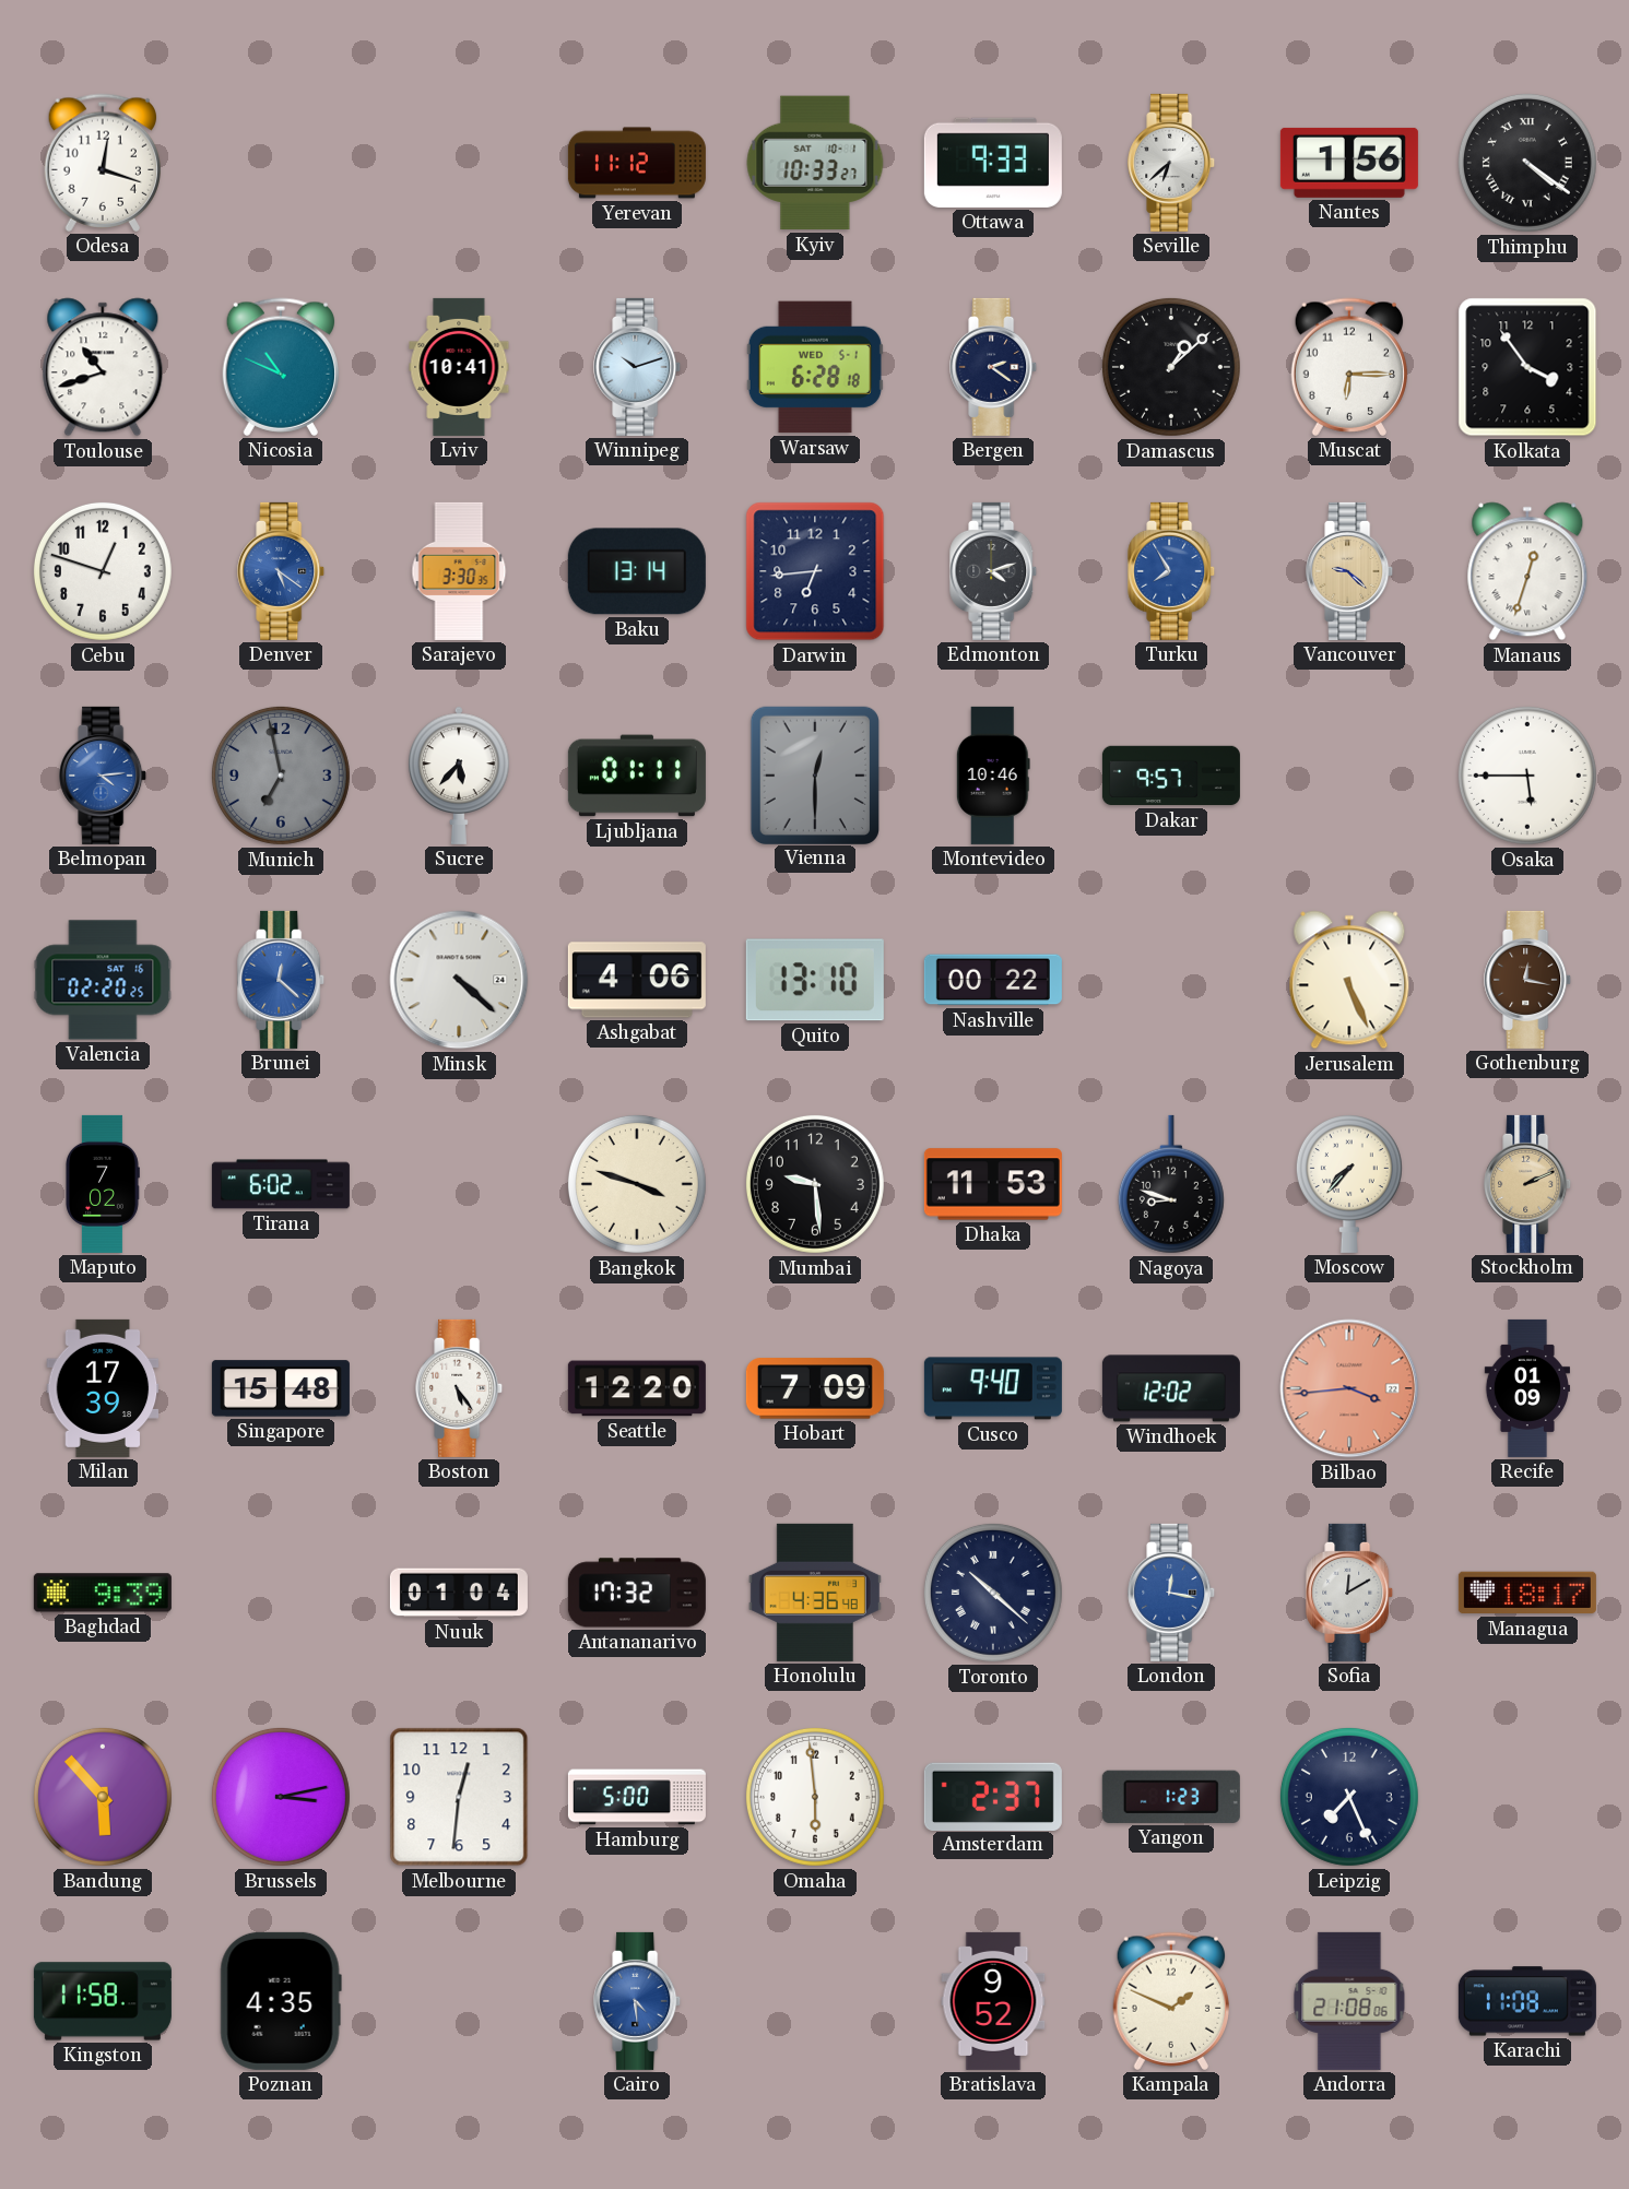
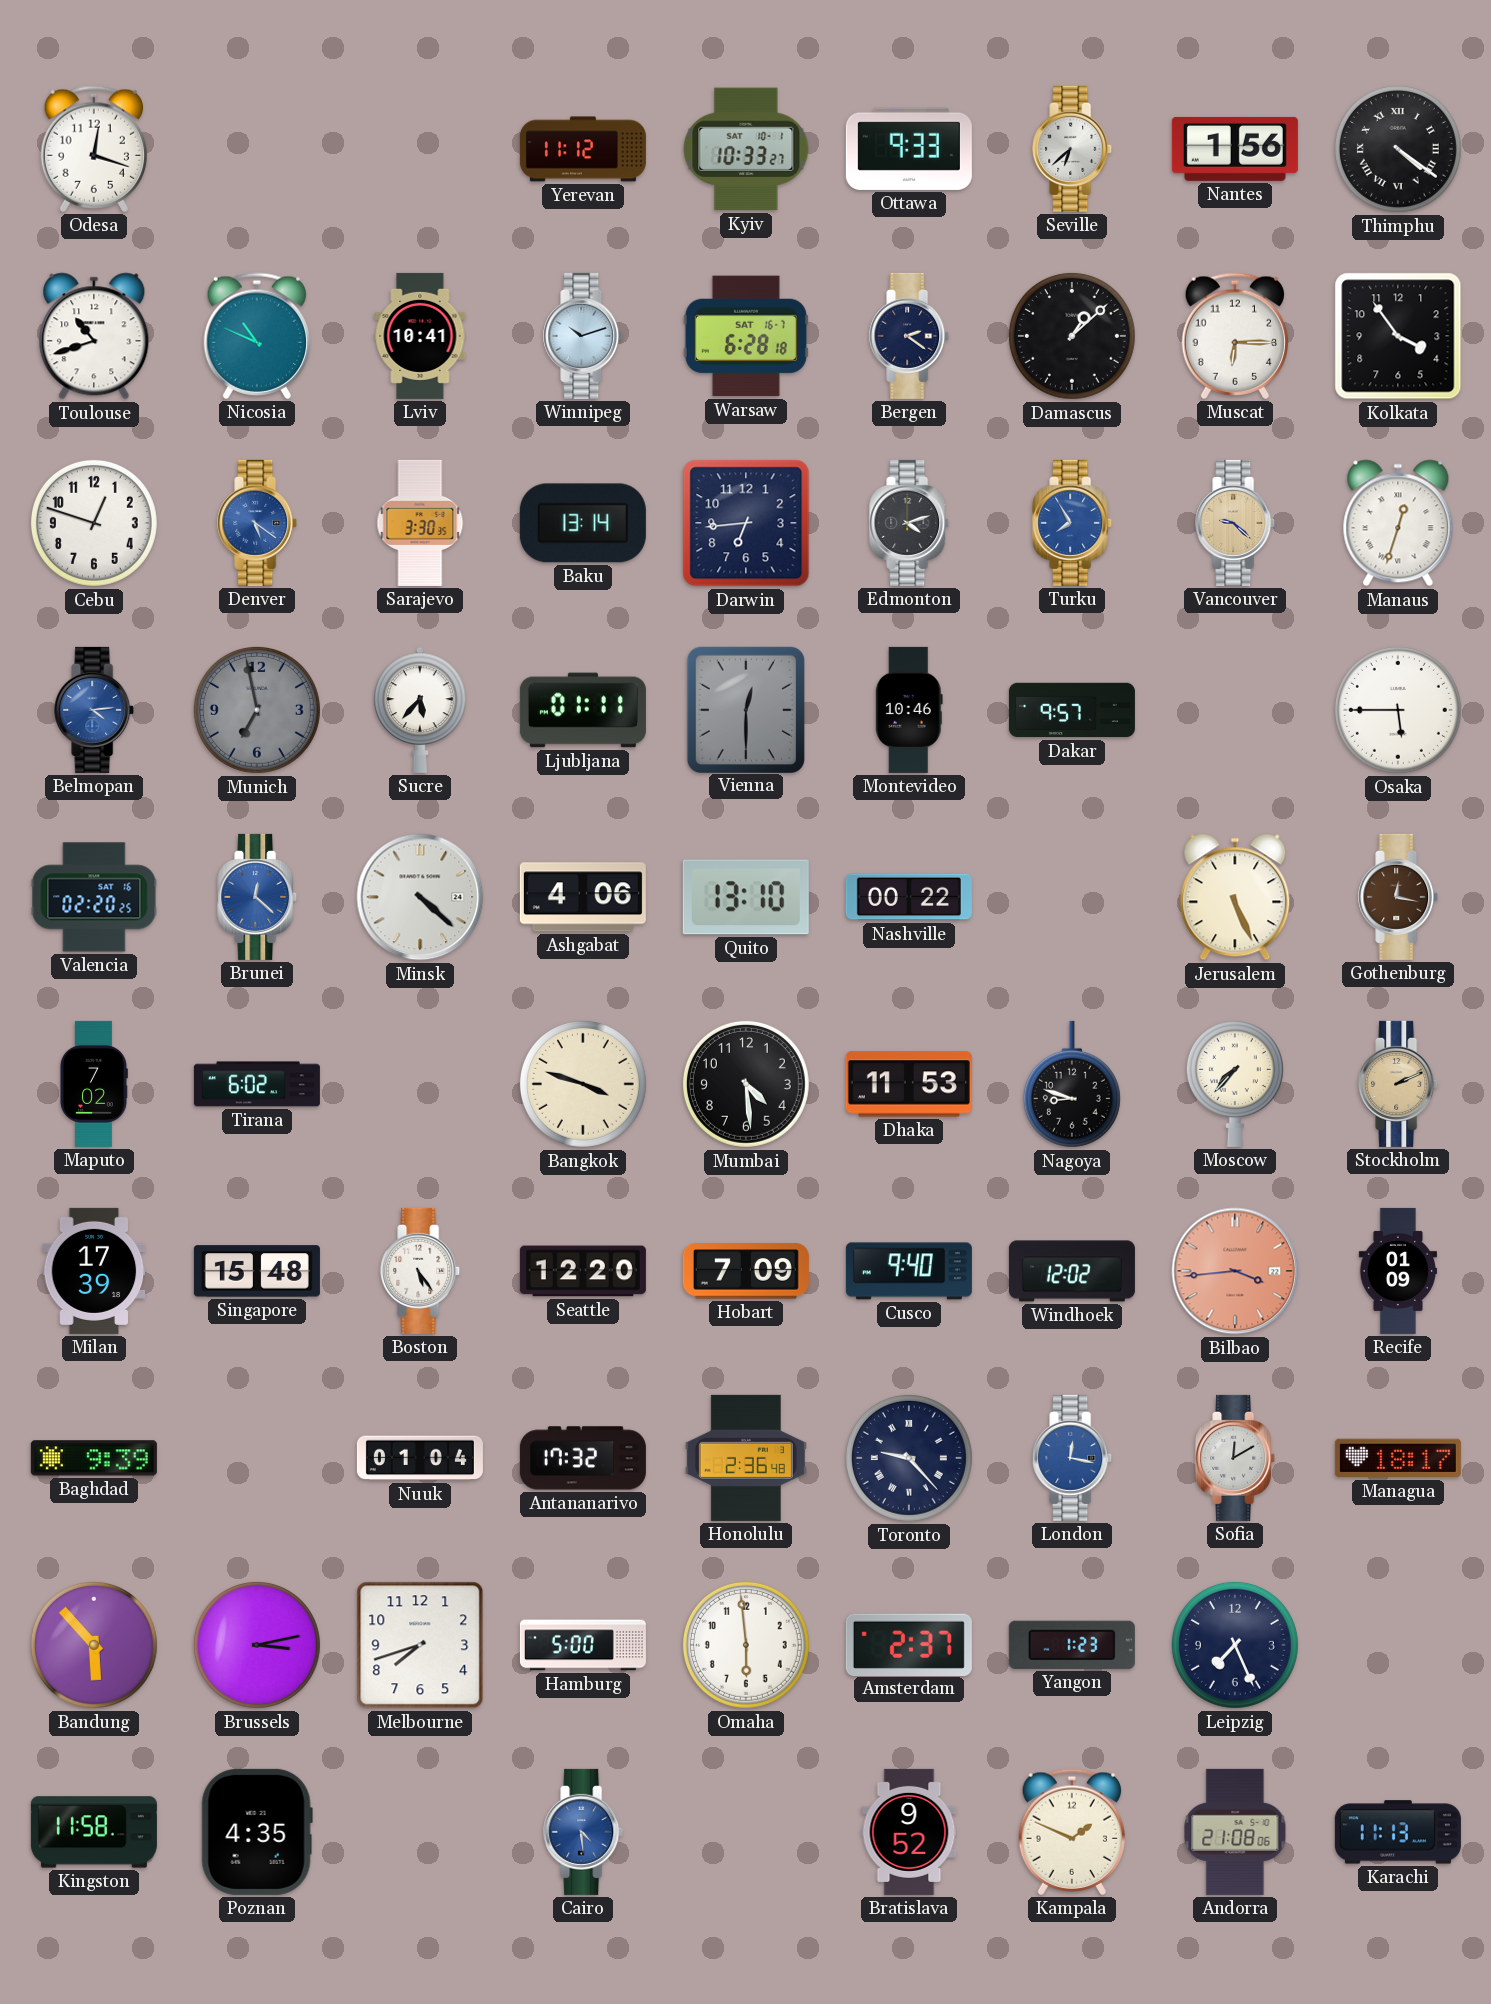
Warsaw date: WED 5-1 -> SAT 16-7 (746, 336)
Mumbai: 9:29 -> 4:29 (746, 1084)
Honolulu: 4:36 -> 2:36 (746, 1458)
Toronto: 10:22 -> 9:23 (909, 1458)
Melbourne: 12:31 -> 7:42 (420, 1645)
Karachi: 11:08 -> 11:13 (1398, 1832)
